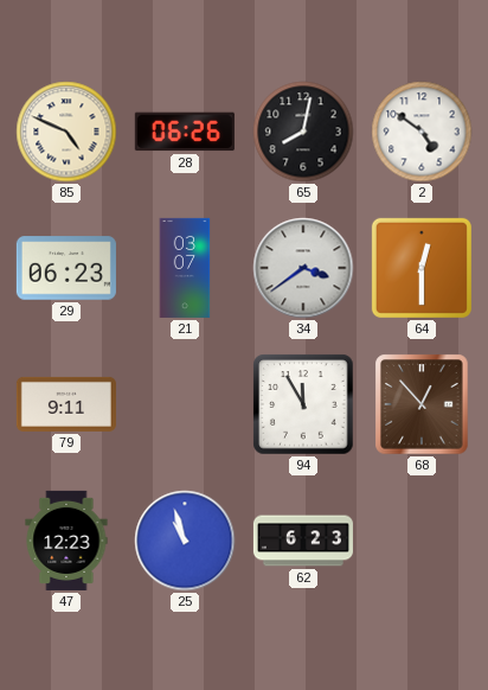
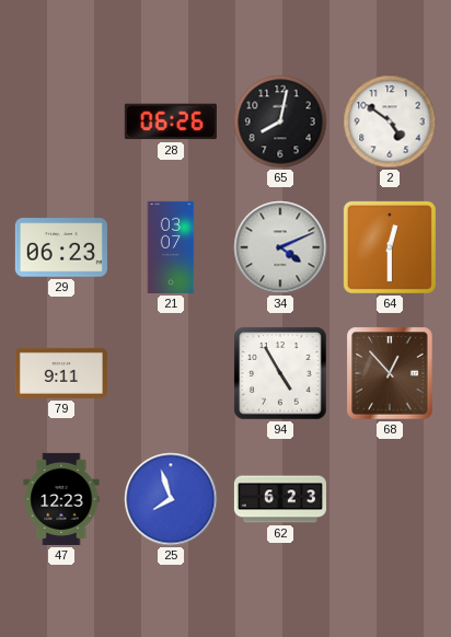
85: 4:49 -> none (66, 132)
34: 3:39 -> 4:11 (280, 247)
94: 11:55 -> 4:55 (280, 373)
25: 10:57 -> 7:57 (171, 499)
